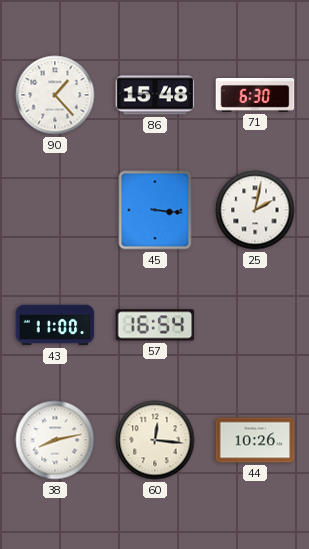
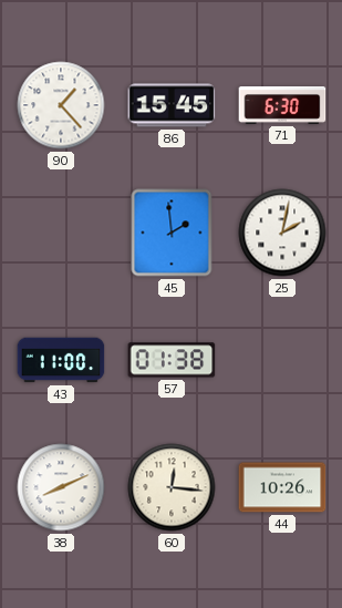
86: 15:48 -> 15:45 (172, 105)
45: 3:16 -> 1:59 (172, 233)
57: 16:54 -> 01:38 (172, 360)
38: 8:13 -> 8:11 (61, 487)
